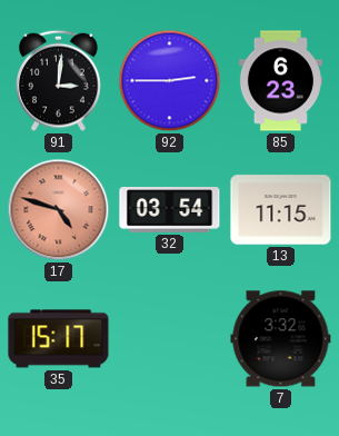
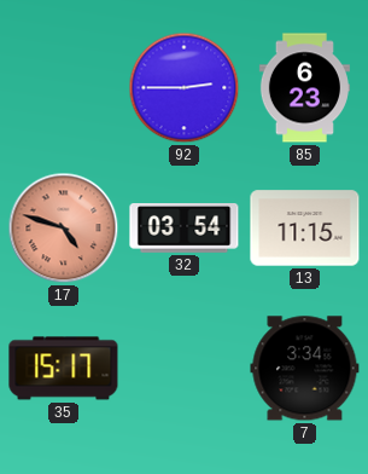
91: 3:01 -> none (59, 80)
7: 3:32 -> 3:34 (305, 369)
